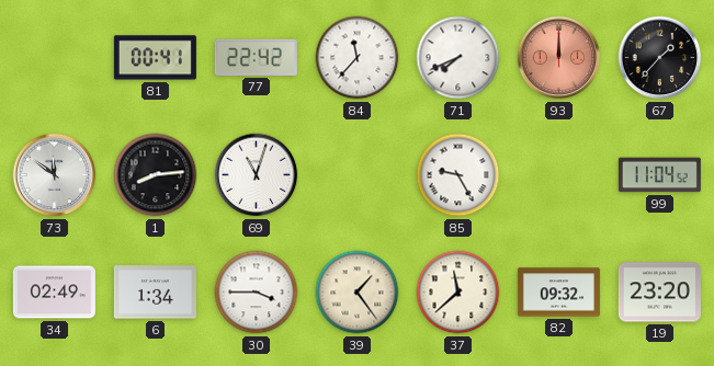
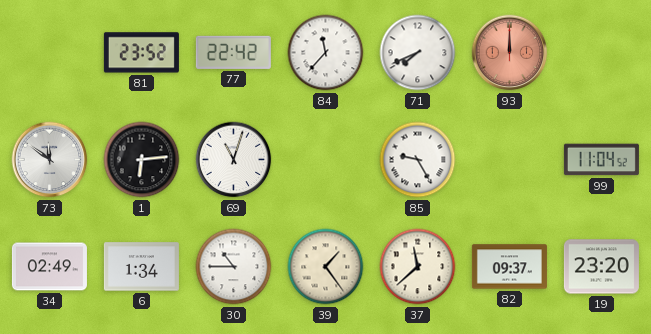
81: 00:41 -> 23:52 (141, 53)
67: 1:37 -> none (660, 58)
1: 8:14 -> 6:14 (142, 160)
30: 3:45 -> 10:45 (234, 267)
82: 09:32 -> 09:37 (509, 267)
